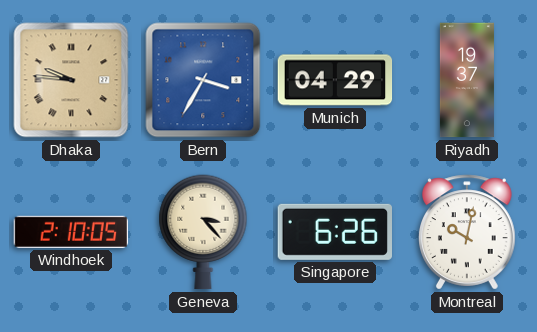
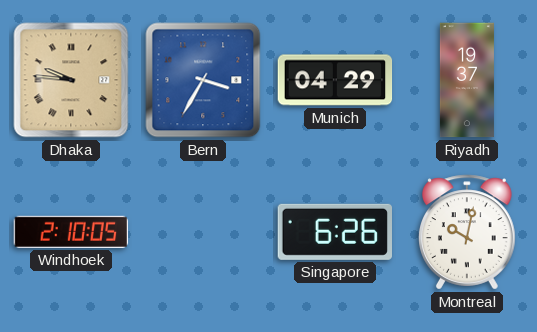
Geneva: 3:23 -> none (203, 232)
